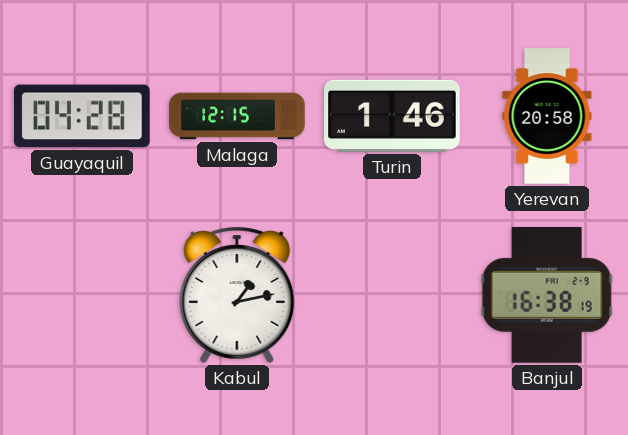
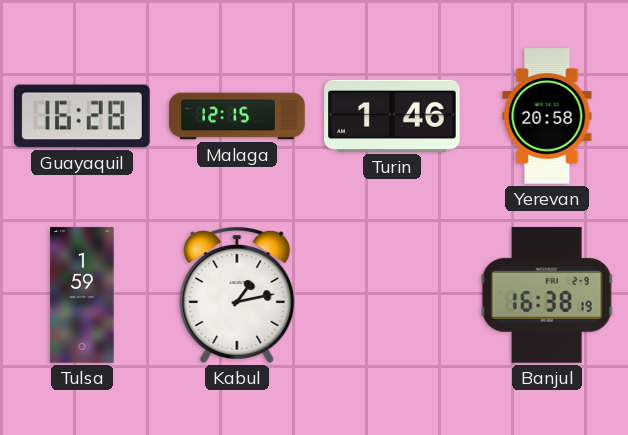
Guayaquil: 04:28 -> 16:28 (83, 116)
Tulsa: none -> 1:59 (82, 295)
